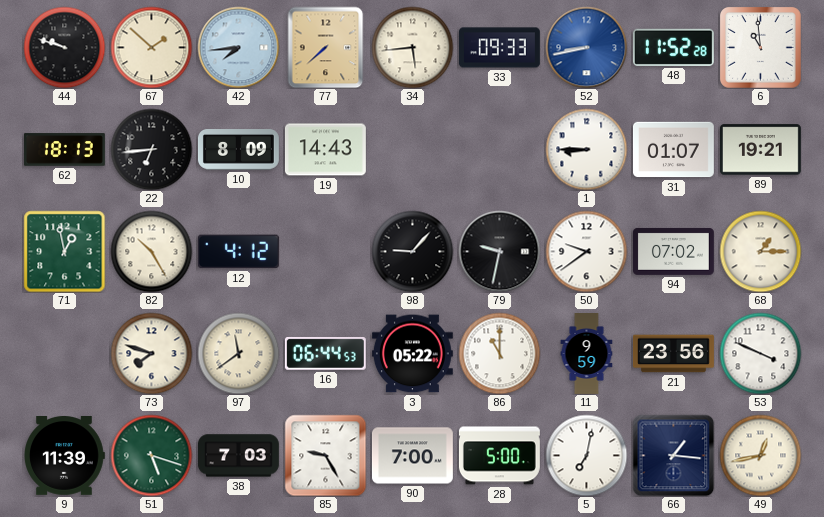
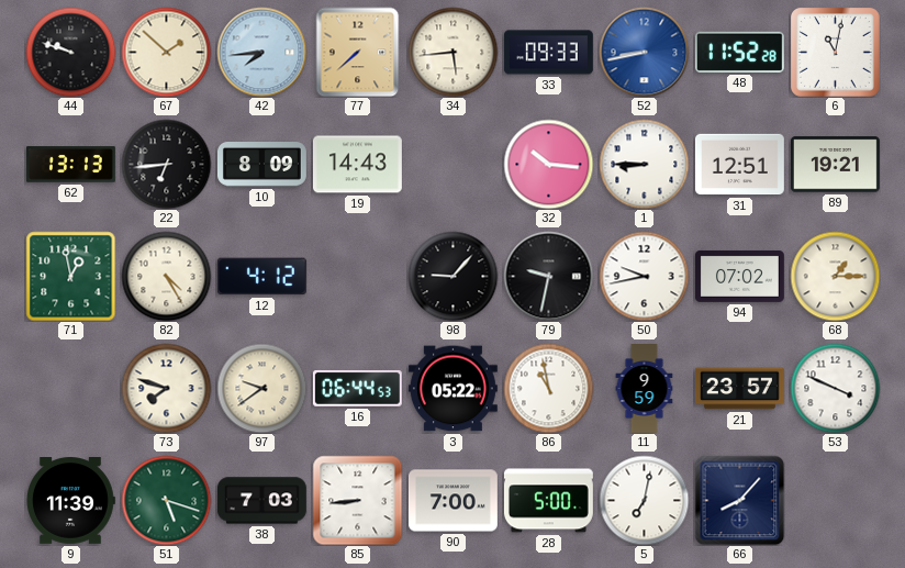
6: 10:59 -> 11:02 (836, 53)
62: 18:13 -> 13:13 (70, 165)
32: none -> 10:16 (548, 164)
31: 01:07 -> 12:51 (739, 165)
82: 10:25 -> 4:25 (166, 276)
50: 9:39 -> 9:43 (644, 276)
97: 11:39 -> 9:39 (261, 388)
86: 11:00 -> 10:58 (548, 388)
21: 23:56 -> 23:57 (740, 389)
85: 9:25 -> 8:44 (357, 500)
66: 1:16 -> 8:07 (739, 500)
49: 12:43 -> none (760, 455)
